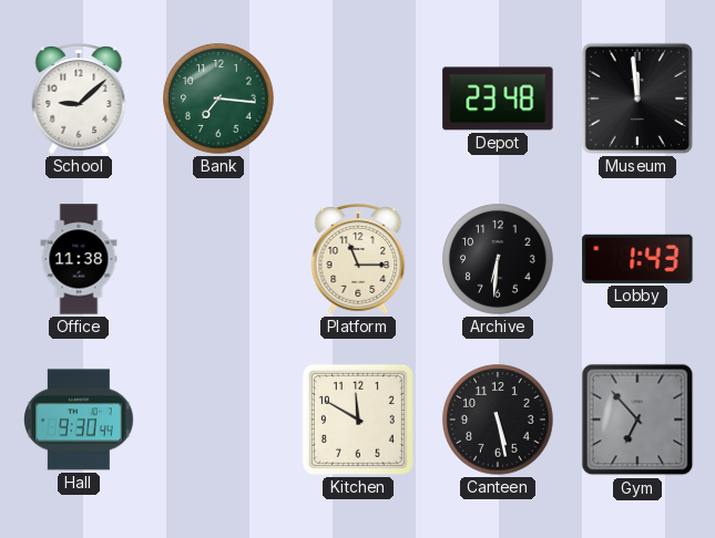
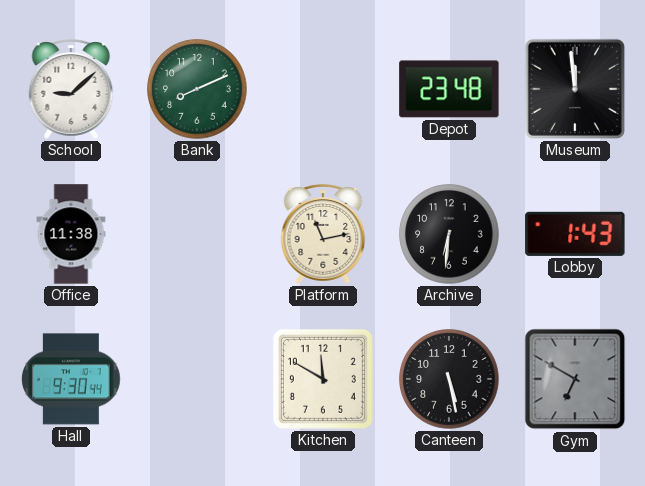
Bank: 7:16 -> 8:11 (197, 89)
Platform: 11:15 -> 11:13 (323, 234)
Gym: 6:53 -> 6:50 (575, 379)
